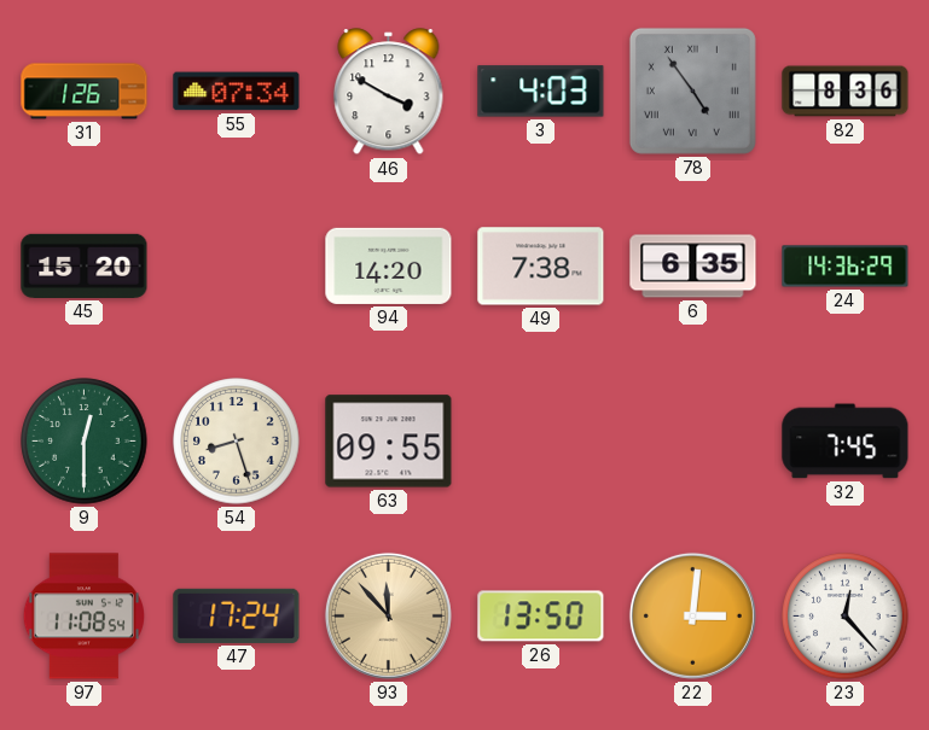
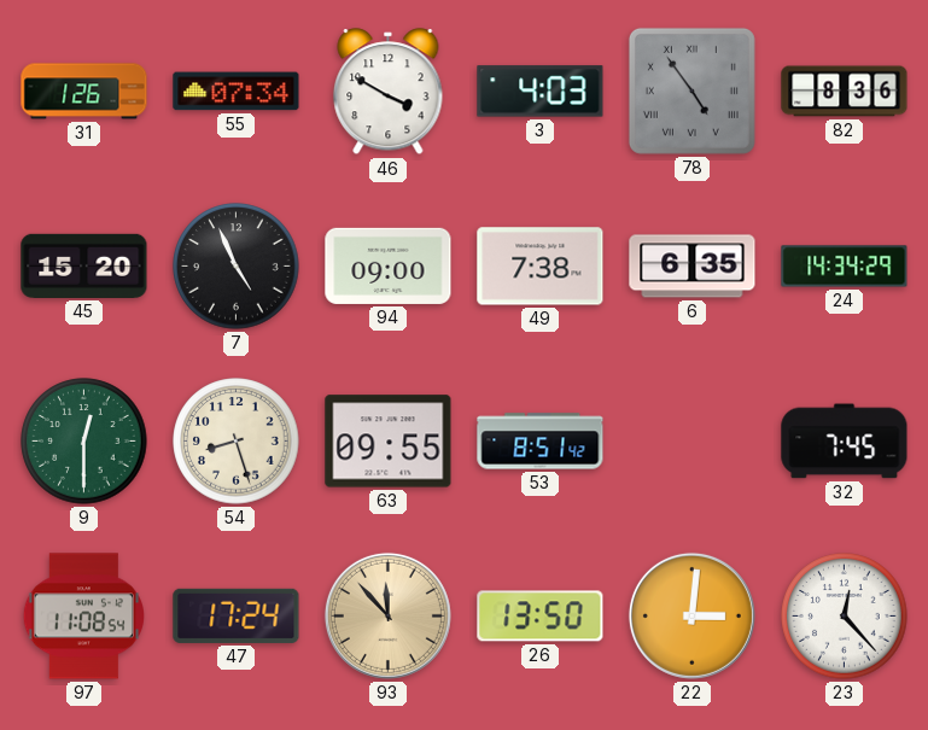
7: none -> 4:56 (237, 267)
94: 14:20 -> 09:00 (389, 265)
24: 14:36 -> 14:34 (845, 267)
53: none -> 8:51 (541, 442)
